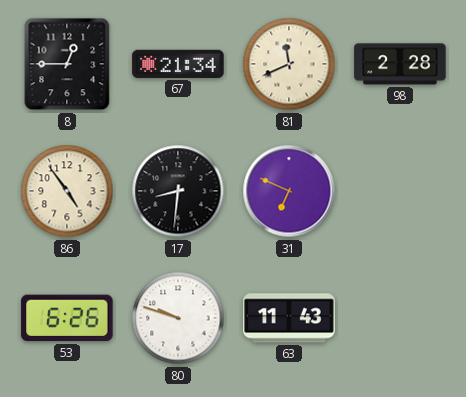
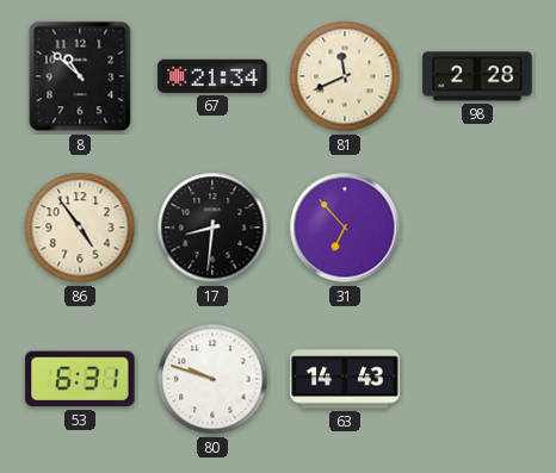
8: 12:45 -> 10:52 (80, 76)
31: 6:49 -> 6:53 (345, 228)
53: 6:26 -> 6:31 (80, 379)
63: 11:43 -> 14:43 (345, 379)
